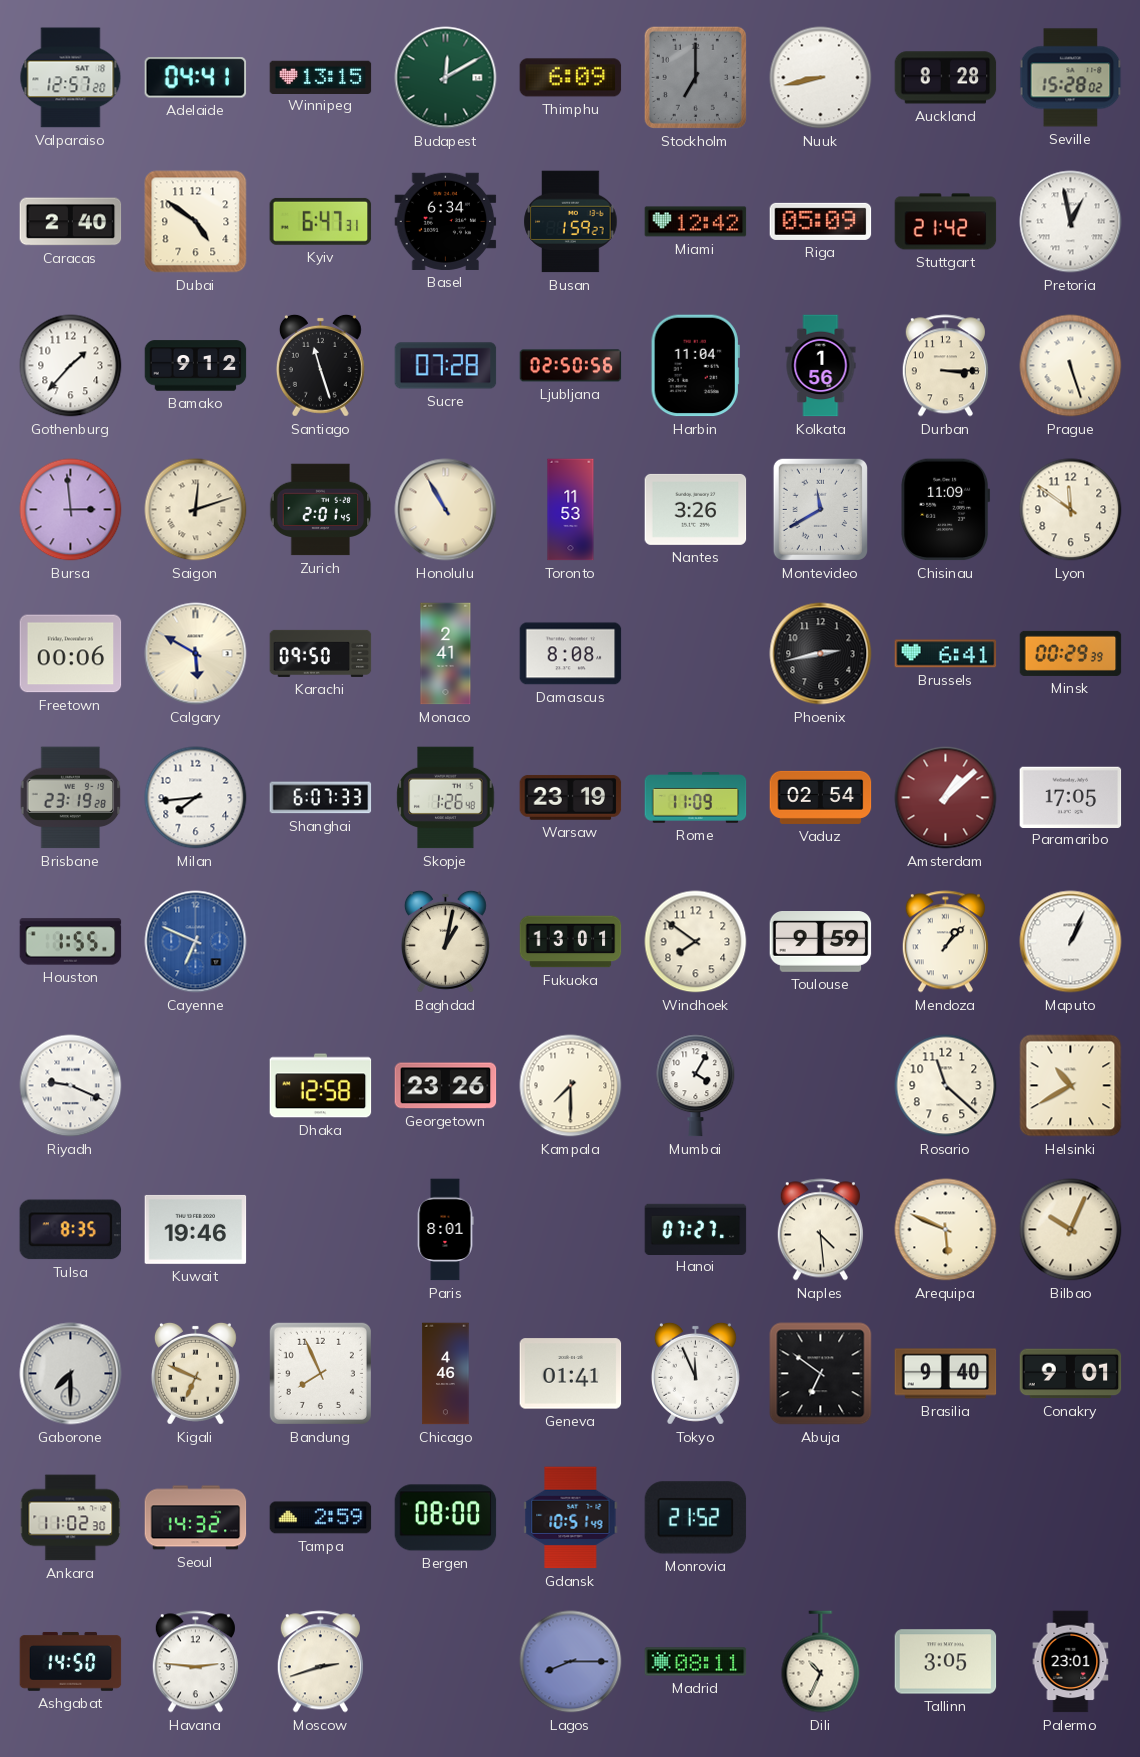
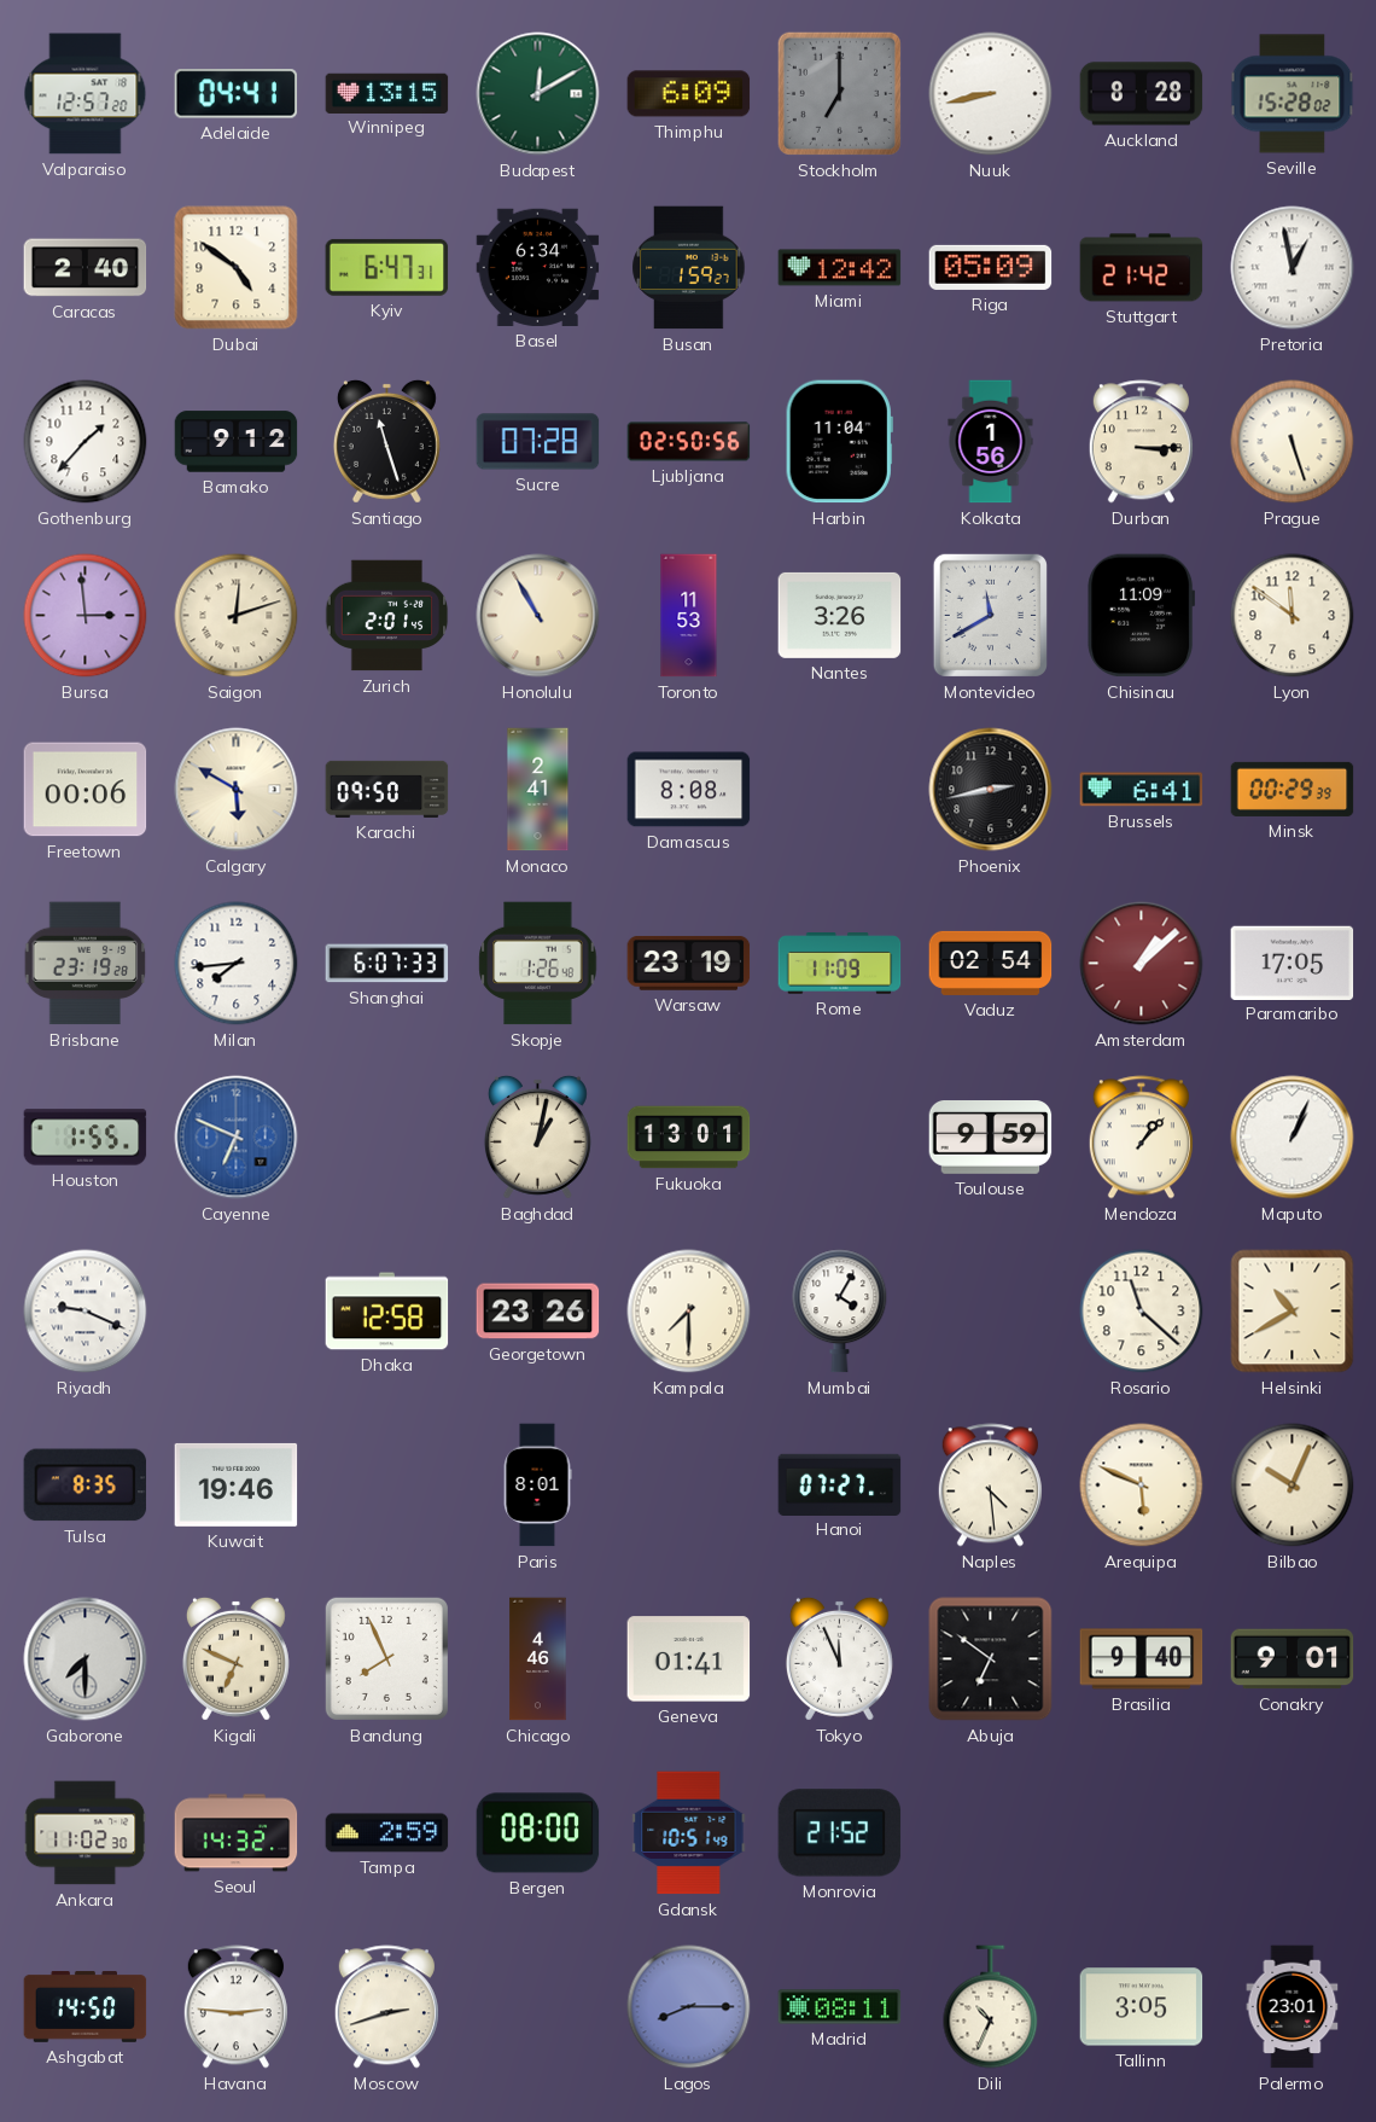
Windhoek: 7:51 -> none (696, 942)
